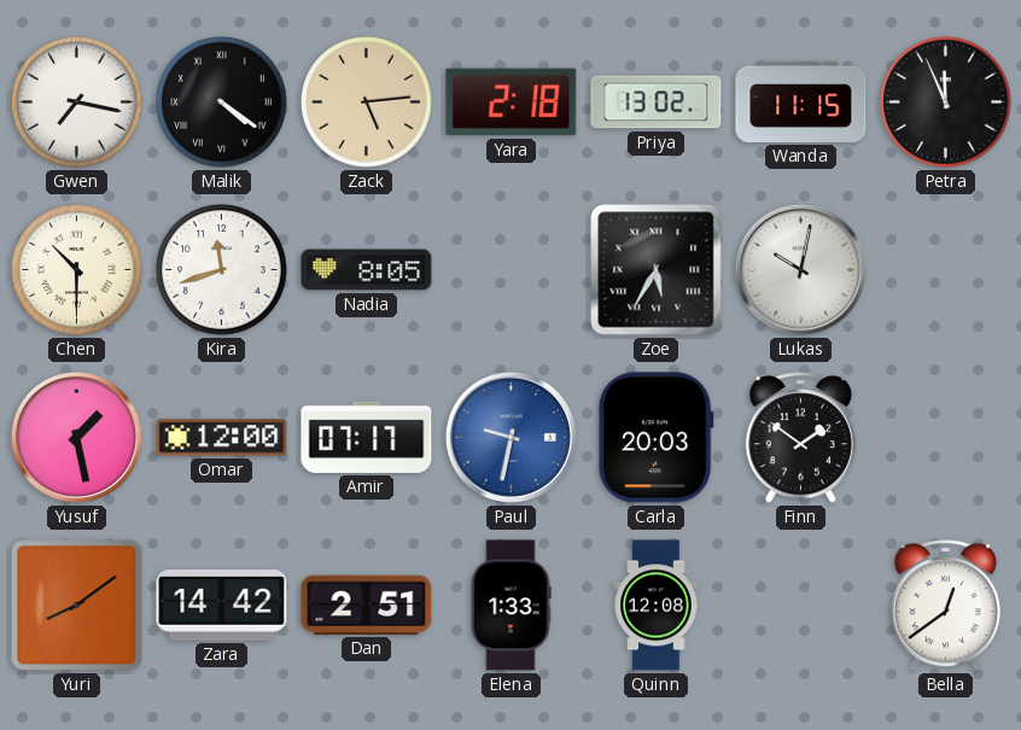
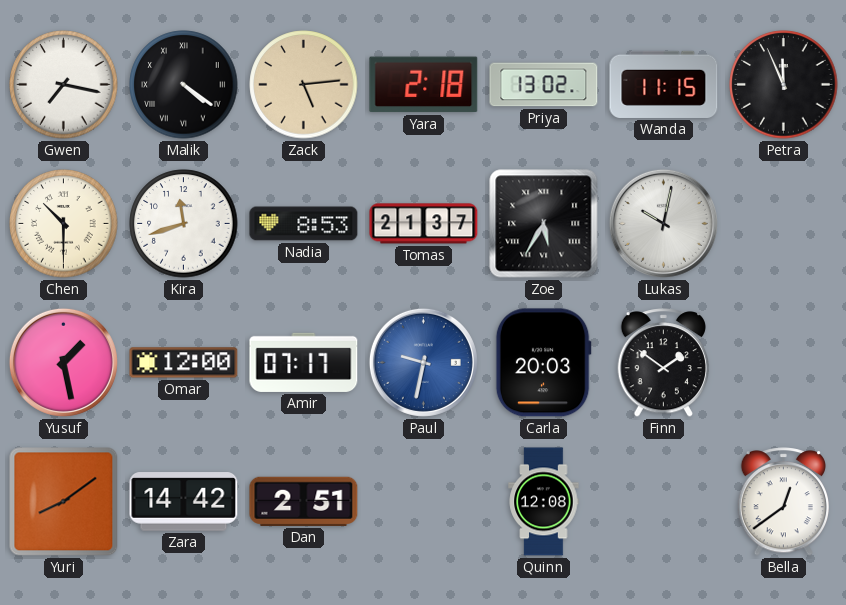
Nadia: 8:05 -> 8:53 (304, 224)
Tomas: none -> 21:37 (424, 224)
Elena: 1:33 -> none (510, 606)
